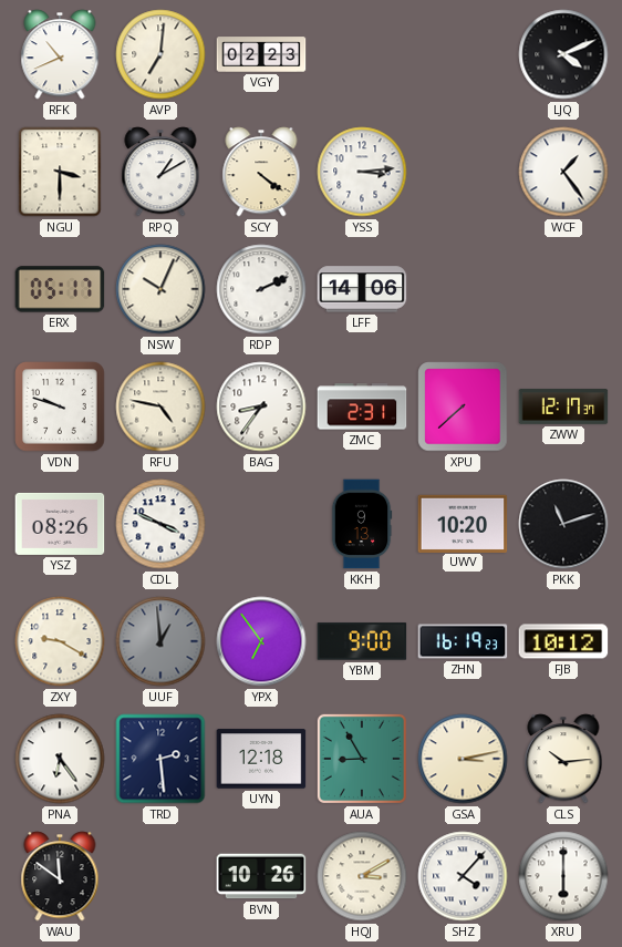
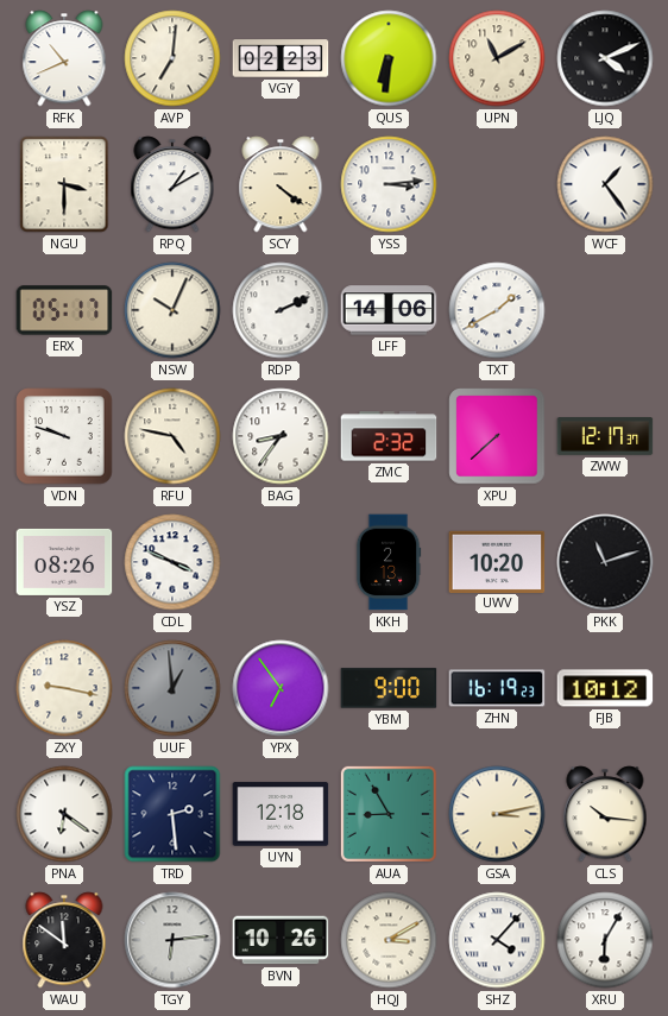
QUS: none -> 6:31 (389, 58)
UPN: none -> 11:10 (497, 58)
TXT: none -> 1:40 (497, 310)
ZMC: 2:31 -> 2:32 (389, 436)
KKH: 9:13 -> 2:13 (389, 562)
ZXY: 9:20 -> 9:17 (64, 688)
PNA: 6:24 -> 6:21 (64, 814)
CLS: 10:14 -> 10:16 (605, 814)
TGY: none -> 6:14 (172, 940)
XRU: 6:00 -> 6:05 (605, 940)
